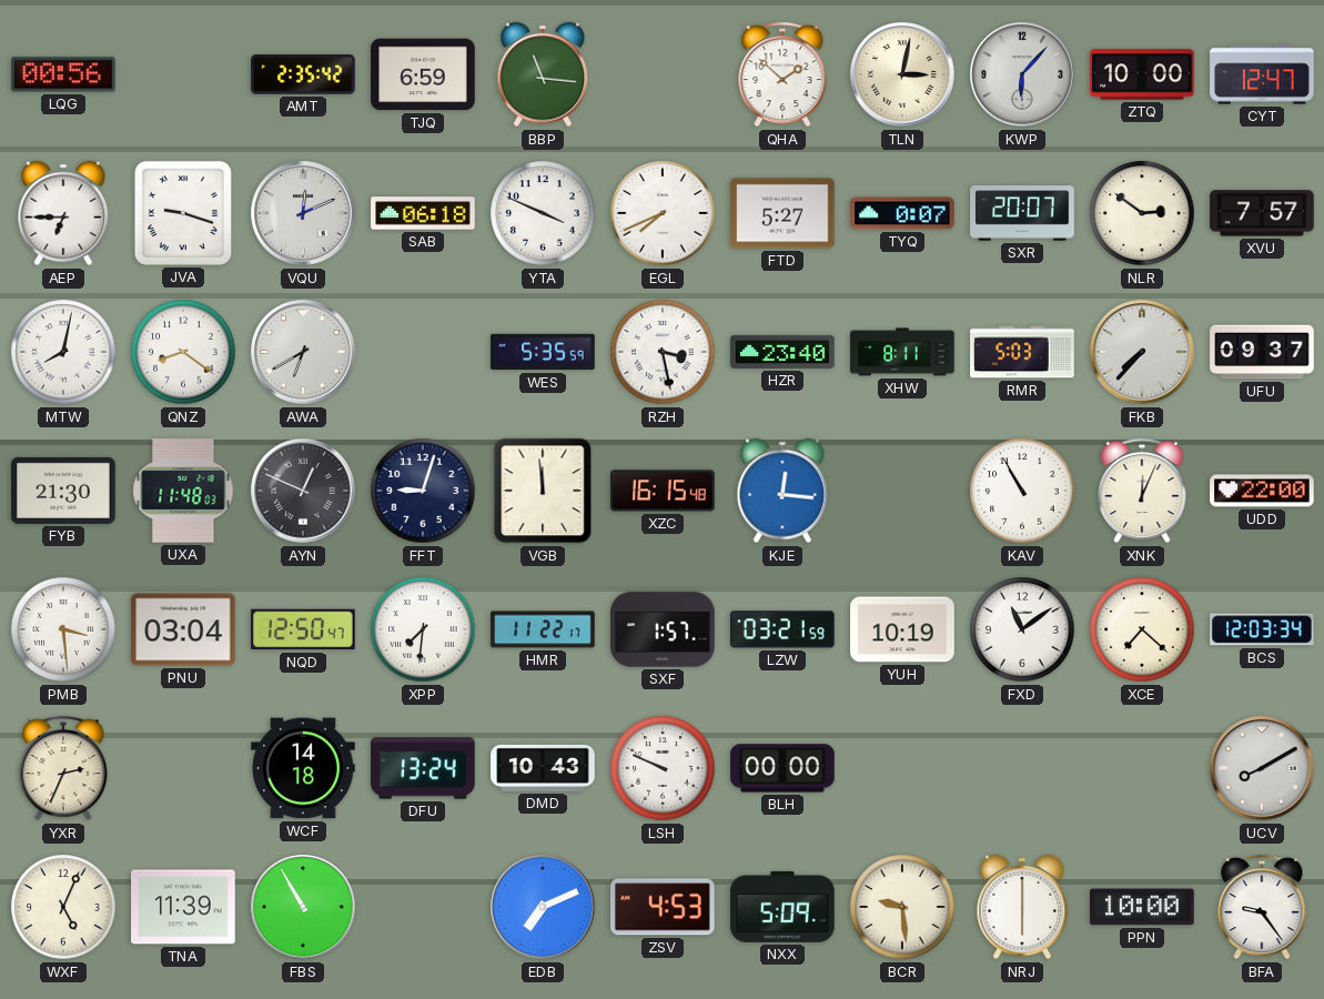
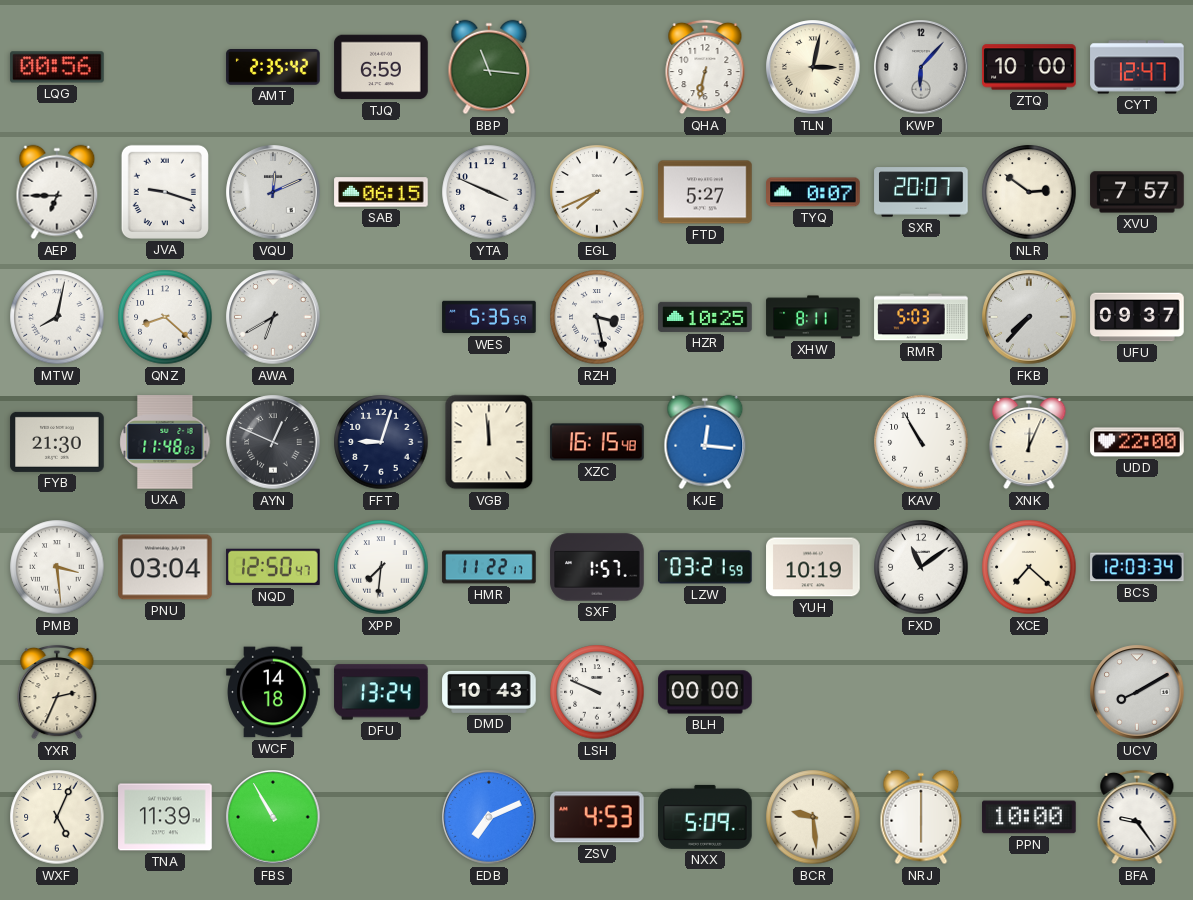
QHA: 1:52 -> 6:32 (705, 67)
SAB: 06:18 -> 06:15 (381, 192)
QNZ: 8:21 -> 8:22 (165, 317)
HZR: 23:40 -> 10:25 (705, 317)
